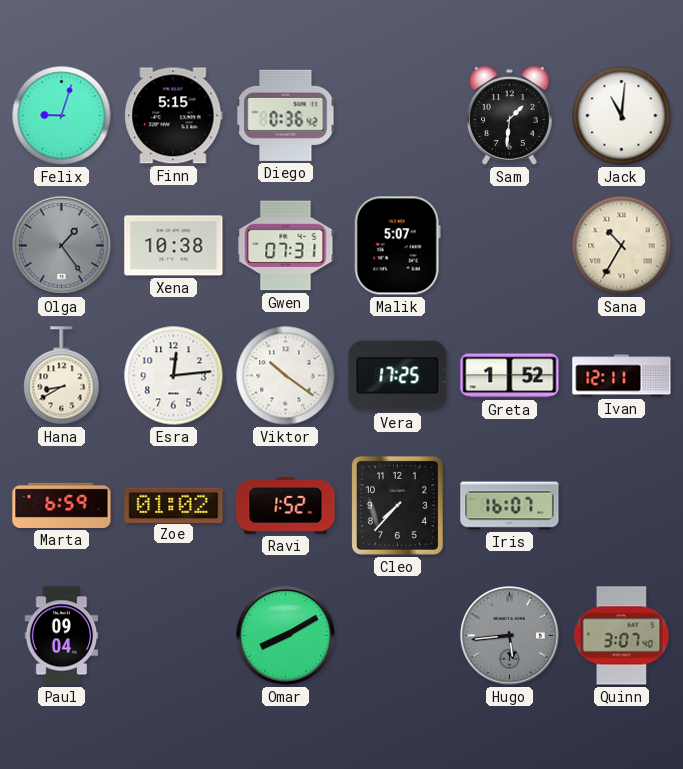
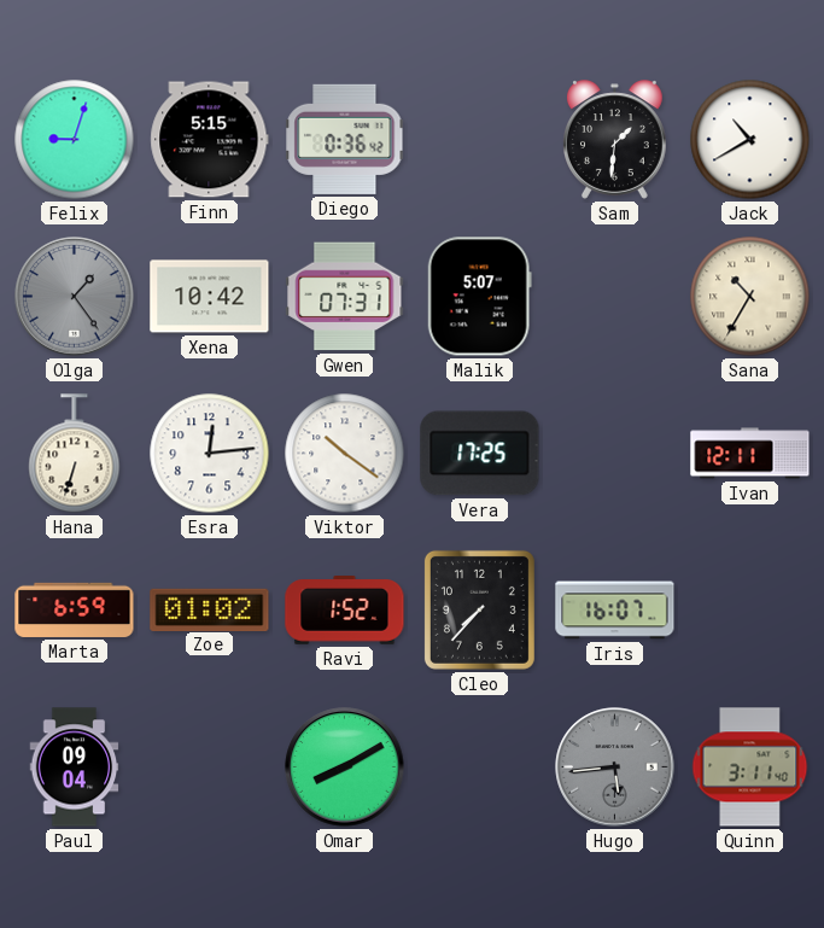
Jack: 11:01 -> 10:40 (750, 140)
Xena: 10:38 -> 10:42 (210, 297)
Hana: 8:40 -> 6:33 (75, 454)
Greta: 1:52 -> none (510, 376)
Quinn: 3:07 -> 3:11 (750, 768)
